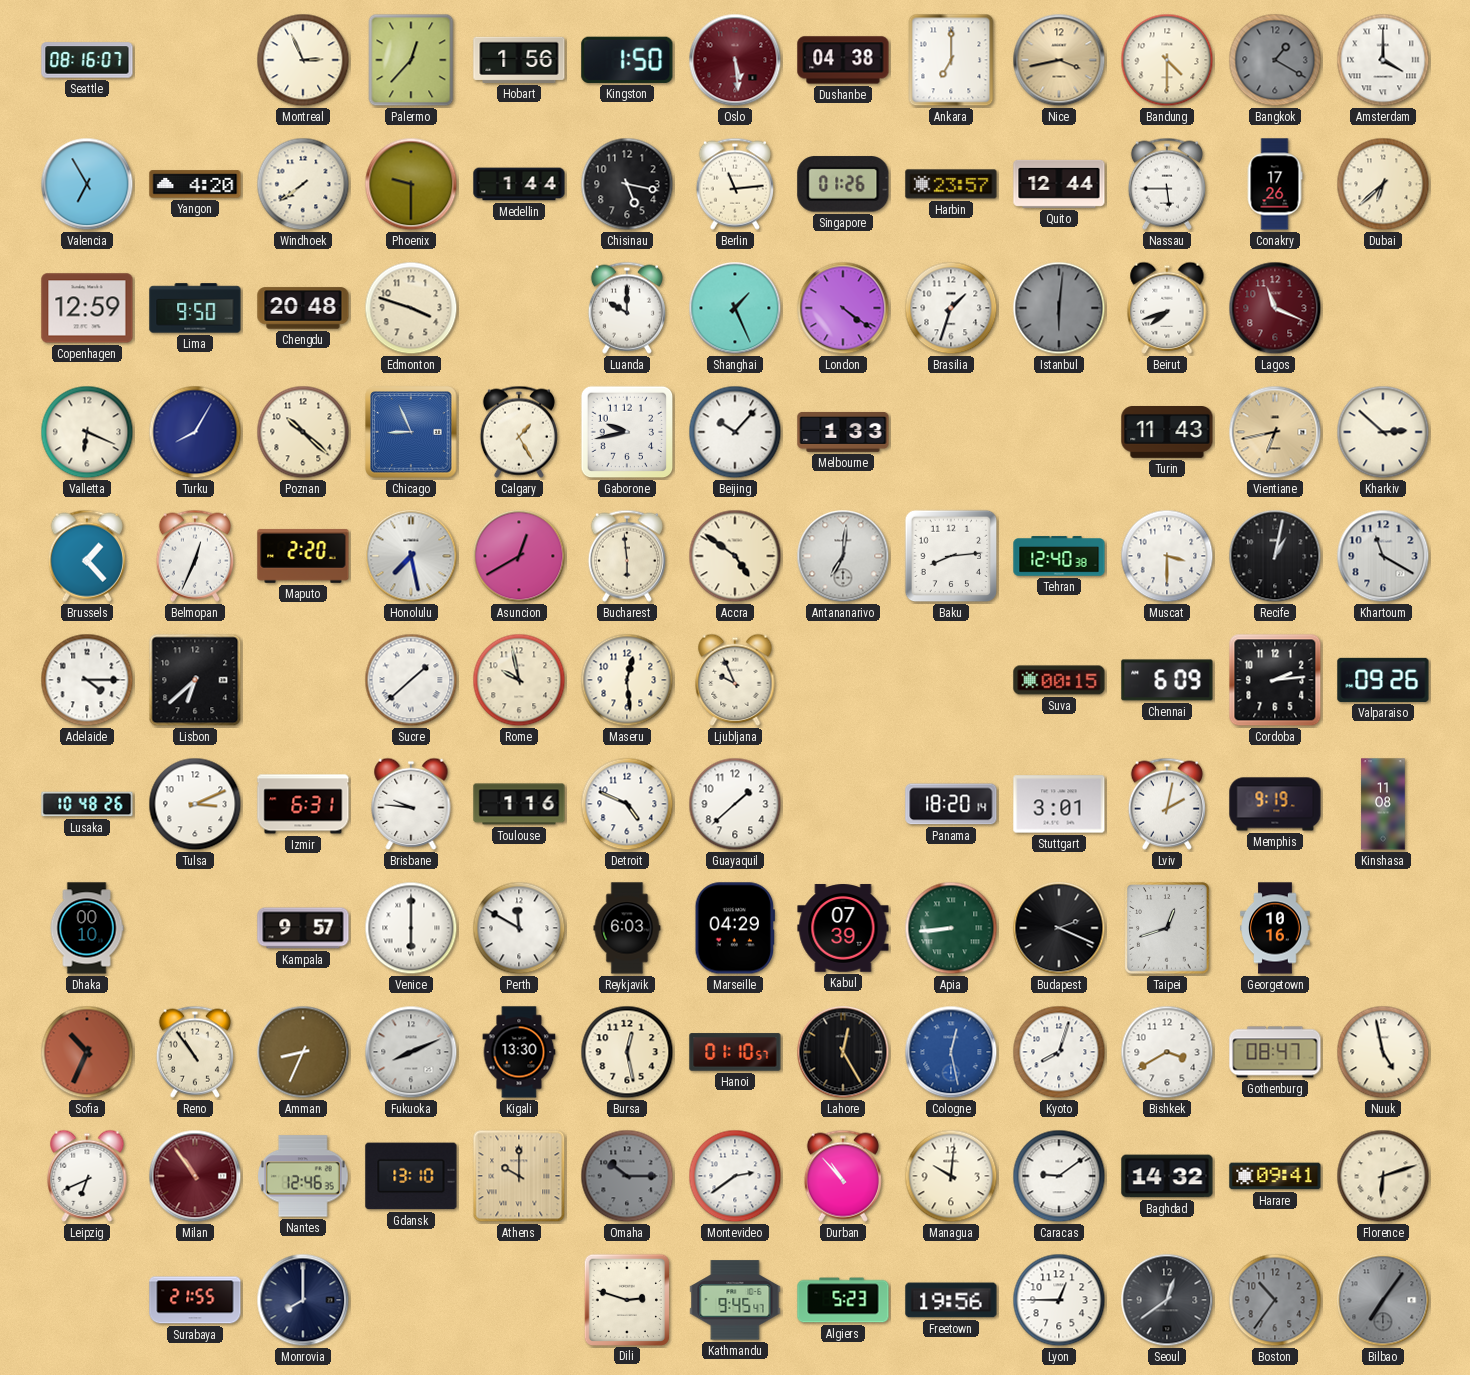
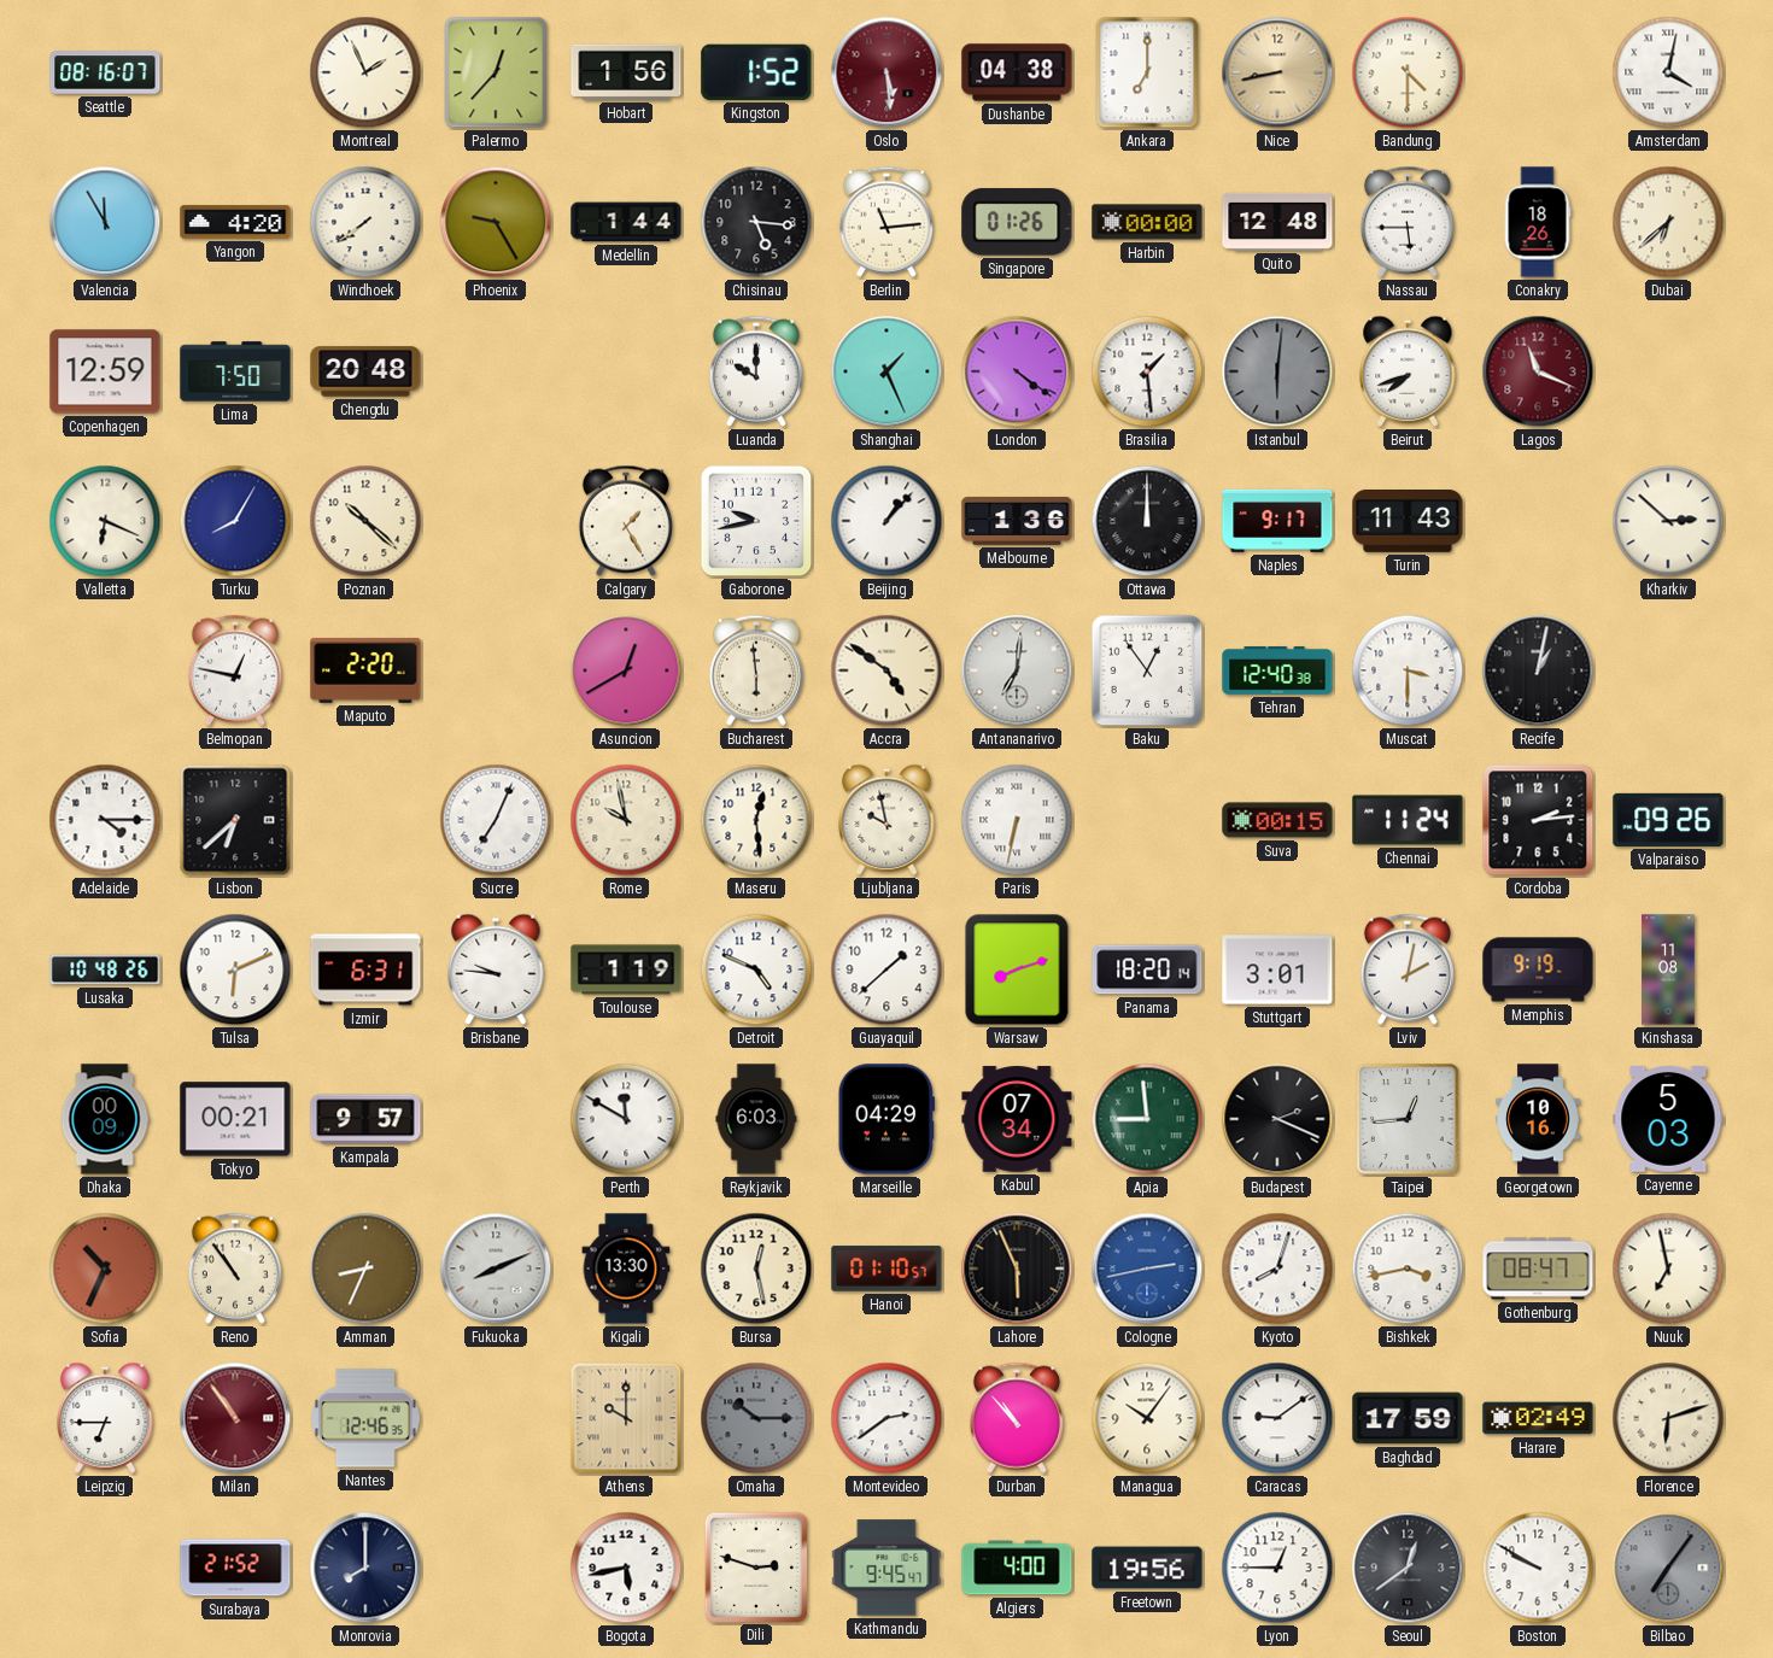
Montreal: 2:56 -> 1:56 (365, 72)
Kingston: 1:50 -> 1:52 (756, 72)
Nice: 3:43 -> 8:43 (1277, 72)
Bangkok: 1:20 -> none (1275, 60)
Amsterdam: 4:00 -> 4:02 (1668, 72)
Valencia: 6:55 -> 11:55 (105, 222)
Phoenix: 9:30 -> 9:25 (496, 222)
Chisinau: 5:17 -> 5:16 (756, 222)
Harbin: 23:57 -> 00:00 (1147, 222)
Quito: 12:44 -> 12:48 (1277, 222)
Conakry: 17:26 -> 18:26 (1538, 222)
Lima: 9:50 -> 7:50 (235, 371)
Edmonton: 3:48 -> none (411, 308)
Brasilia: 1:33 -> 1:29 (1147, 371)
Chicago: 8:56 -> none (411, 432)
Beijing: 10:07 -> 1:07 (886, 521)
Melbourne: 1:33 -> 1:36 (1017, 521)
Ottawa: none -> 12:00 (1147, 521)
Naples: none -> 9:17 (1277, 521)
Vientiane: 6:43 -> none (1275, 432)
Brussels: 1:23 -> none (87, 556)
Belmopan: 12:34 -> 12:47 (235, 670)
Honolulu: 7:28 -> none (411, 556)
Baku: 8:14 -> 12:54 (1147, 670)
Khartoum: 11:20 -> none (1383, 556)
Sucre: 1:38 -> 7:04 (496, 820)
Ljubljana: 9:56 -> 9:58 (886, 820)
Paris: none -> 6:32 (1017, 820)
Chennai: 6:09 -> 11:24 (1408, 820)
Tulsa: 3:11 -> 6:11 (235, 969)
Toulouse: 1:16 -> 1:19 (626, 969)
Warsaw: none -> 8:12 (1017, 969)
Dhaka: 00:10 -> 00:09 (105, 1119)
Tokyo: none -> 00:21 (235, 1119)
Venice: 6:00 -> none (411, 928)
Kabul: 07:39 -> 07:34 (1017, 1119)
Apia: 8:44 -> 8:59 (1147, 1119)
Taipei: 12:42 -> 12:44 (1408, 1119)
Cayenne: none -> 5:03 (1668, 1120)
Lahore: 12:25 -> 5:56 (1017, 1269)
Cologne: 12:28 -> 2:43 (1147, 1269)
Bishkek: 3:40 -> 3:43 (1408, 1269)
Nuuk: 4:58 -> 6:58 (1668, 1269)
Leipzig: 6:41 -> 6:45 (105, 1418)
Gdansk: 13:10 -> none (411, 1176)
Managua: 10:01 -> 10:06 (1147, 1418)
Baghdad: 14:32 -> 17:59 (1408, 1418)
Harare: 09:41 -> 02:49 (1538, 1418)
Surabaya: 21:55 -> 21:52 (235, 1568)
Bogota: none -> 5:43 (626, 1568)
Algiers: 5:23 -> 4:00 (1017, 1568)
Boston: 10:36 -> 9:50 (1538, 1568)
Boston dial: grey -> white (1538, 1568)
